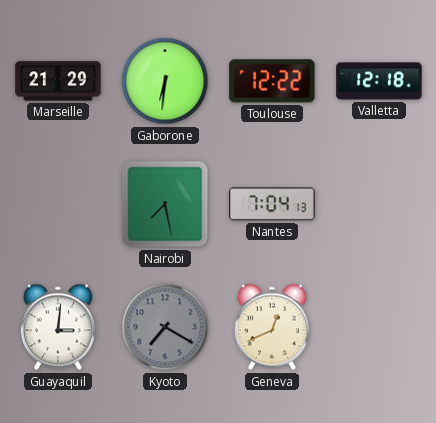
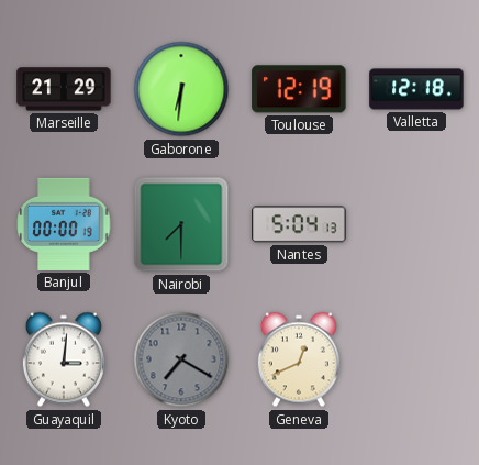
Toulouse: 12:22 -> 12:19 (299, 89)
Banjul: none -> 00:00 (64, 224)
Nairobi: 7:28 -> 7:30 (181, 224)
Nantes: 7:04 -> 5:04 (299, 224)
